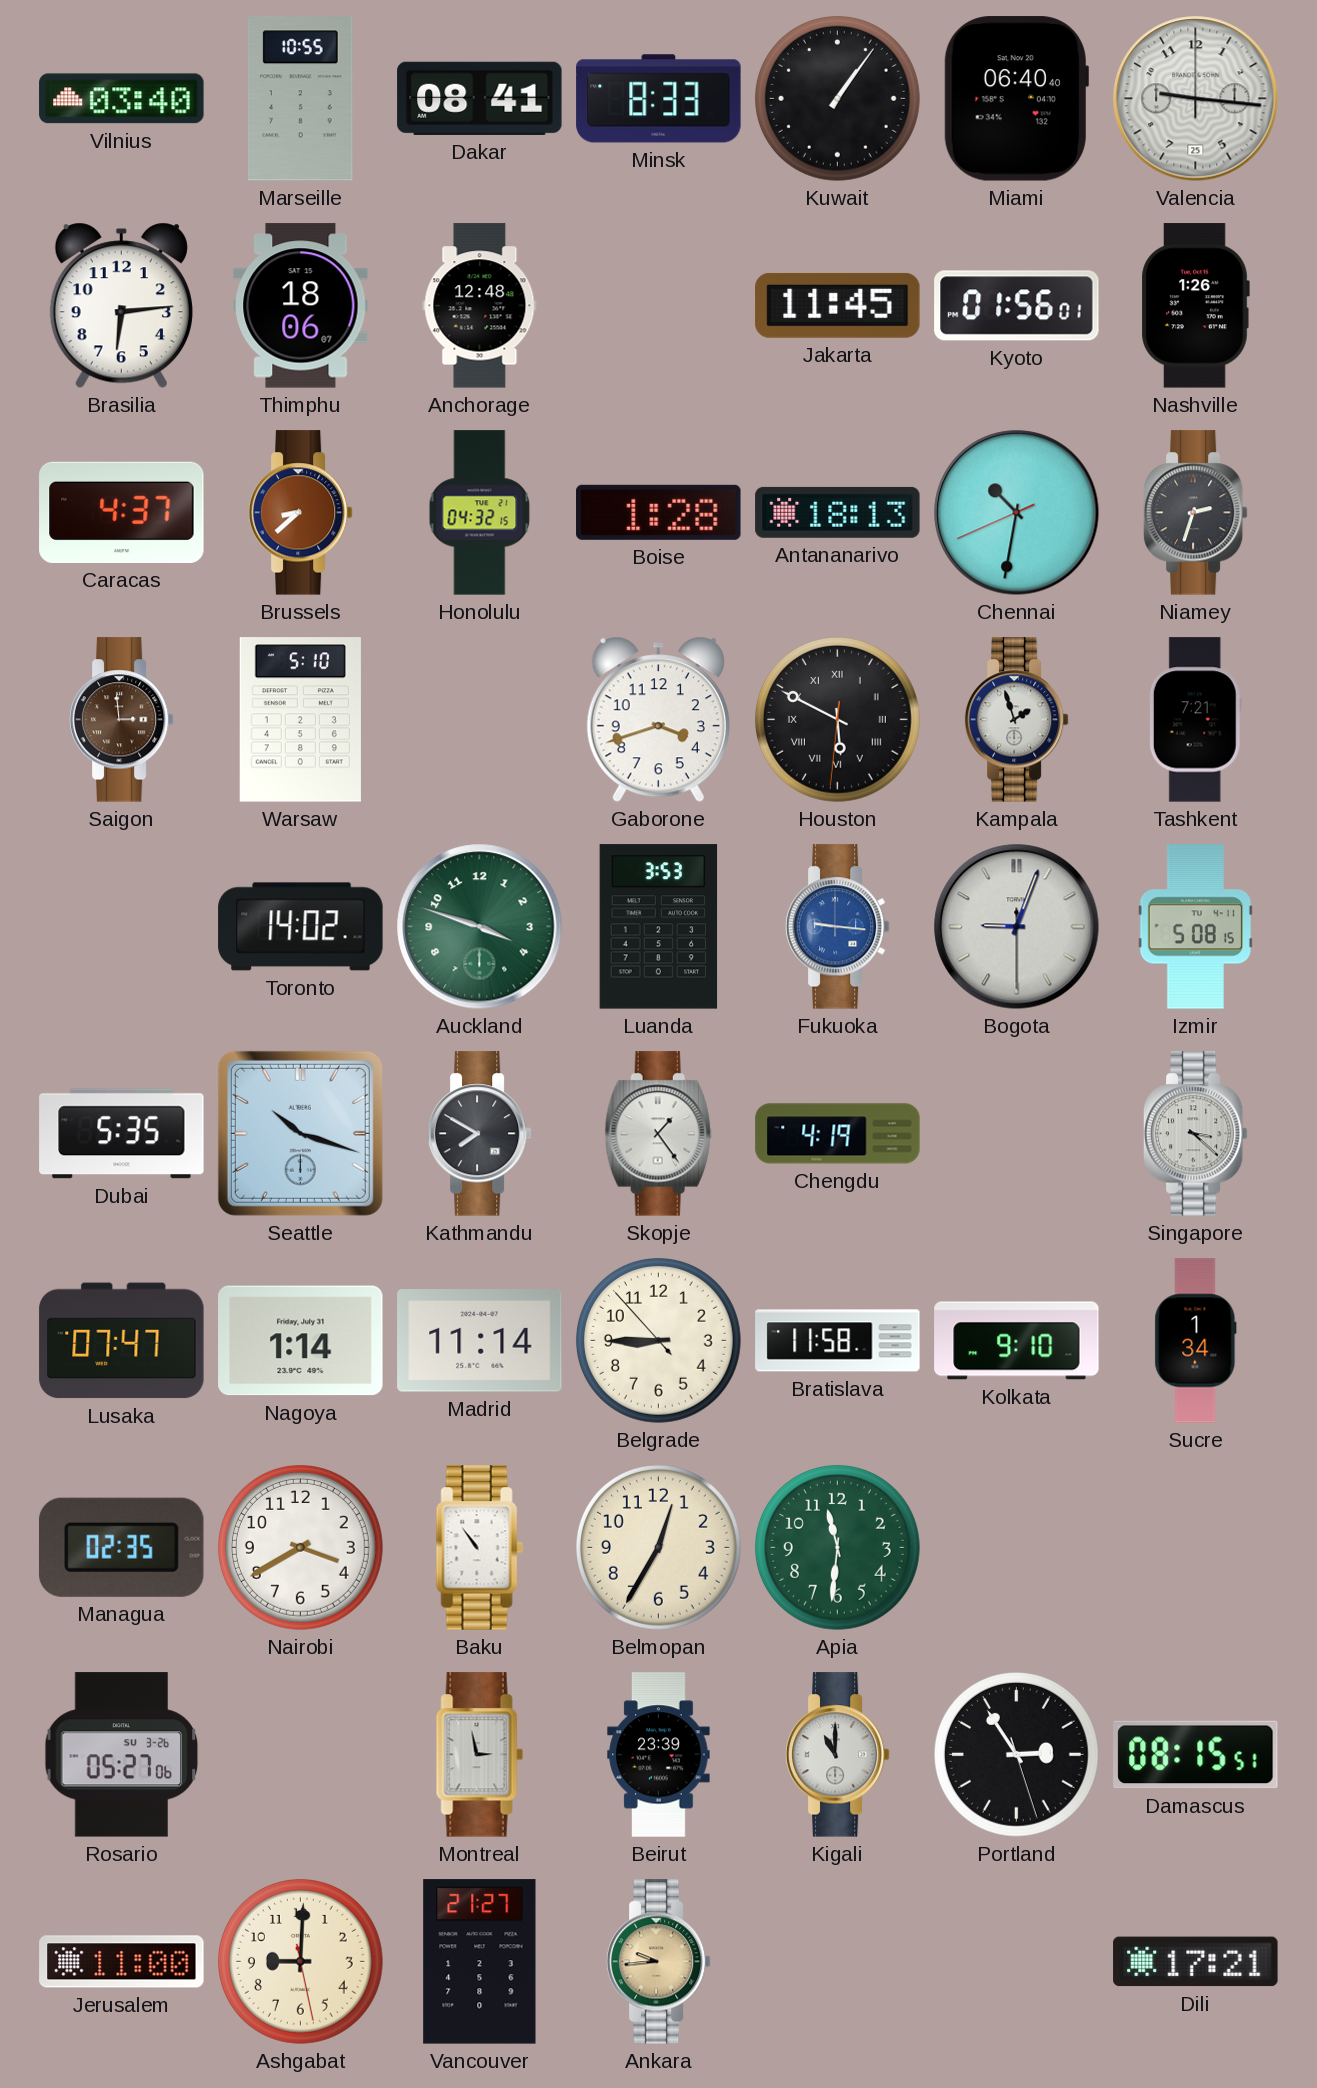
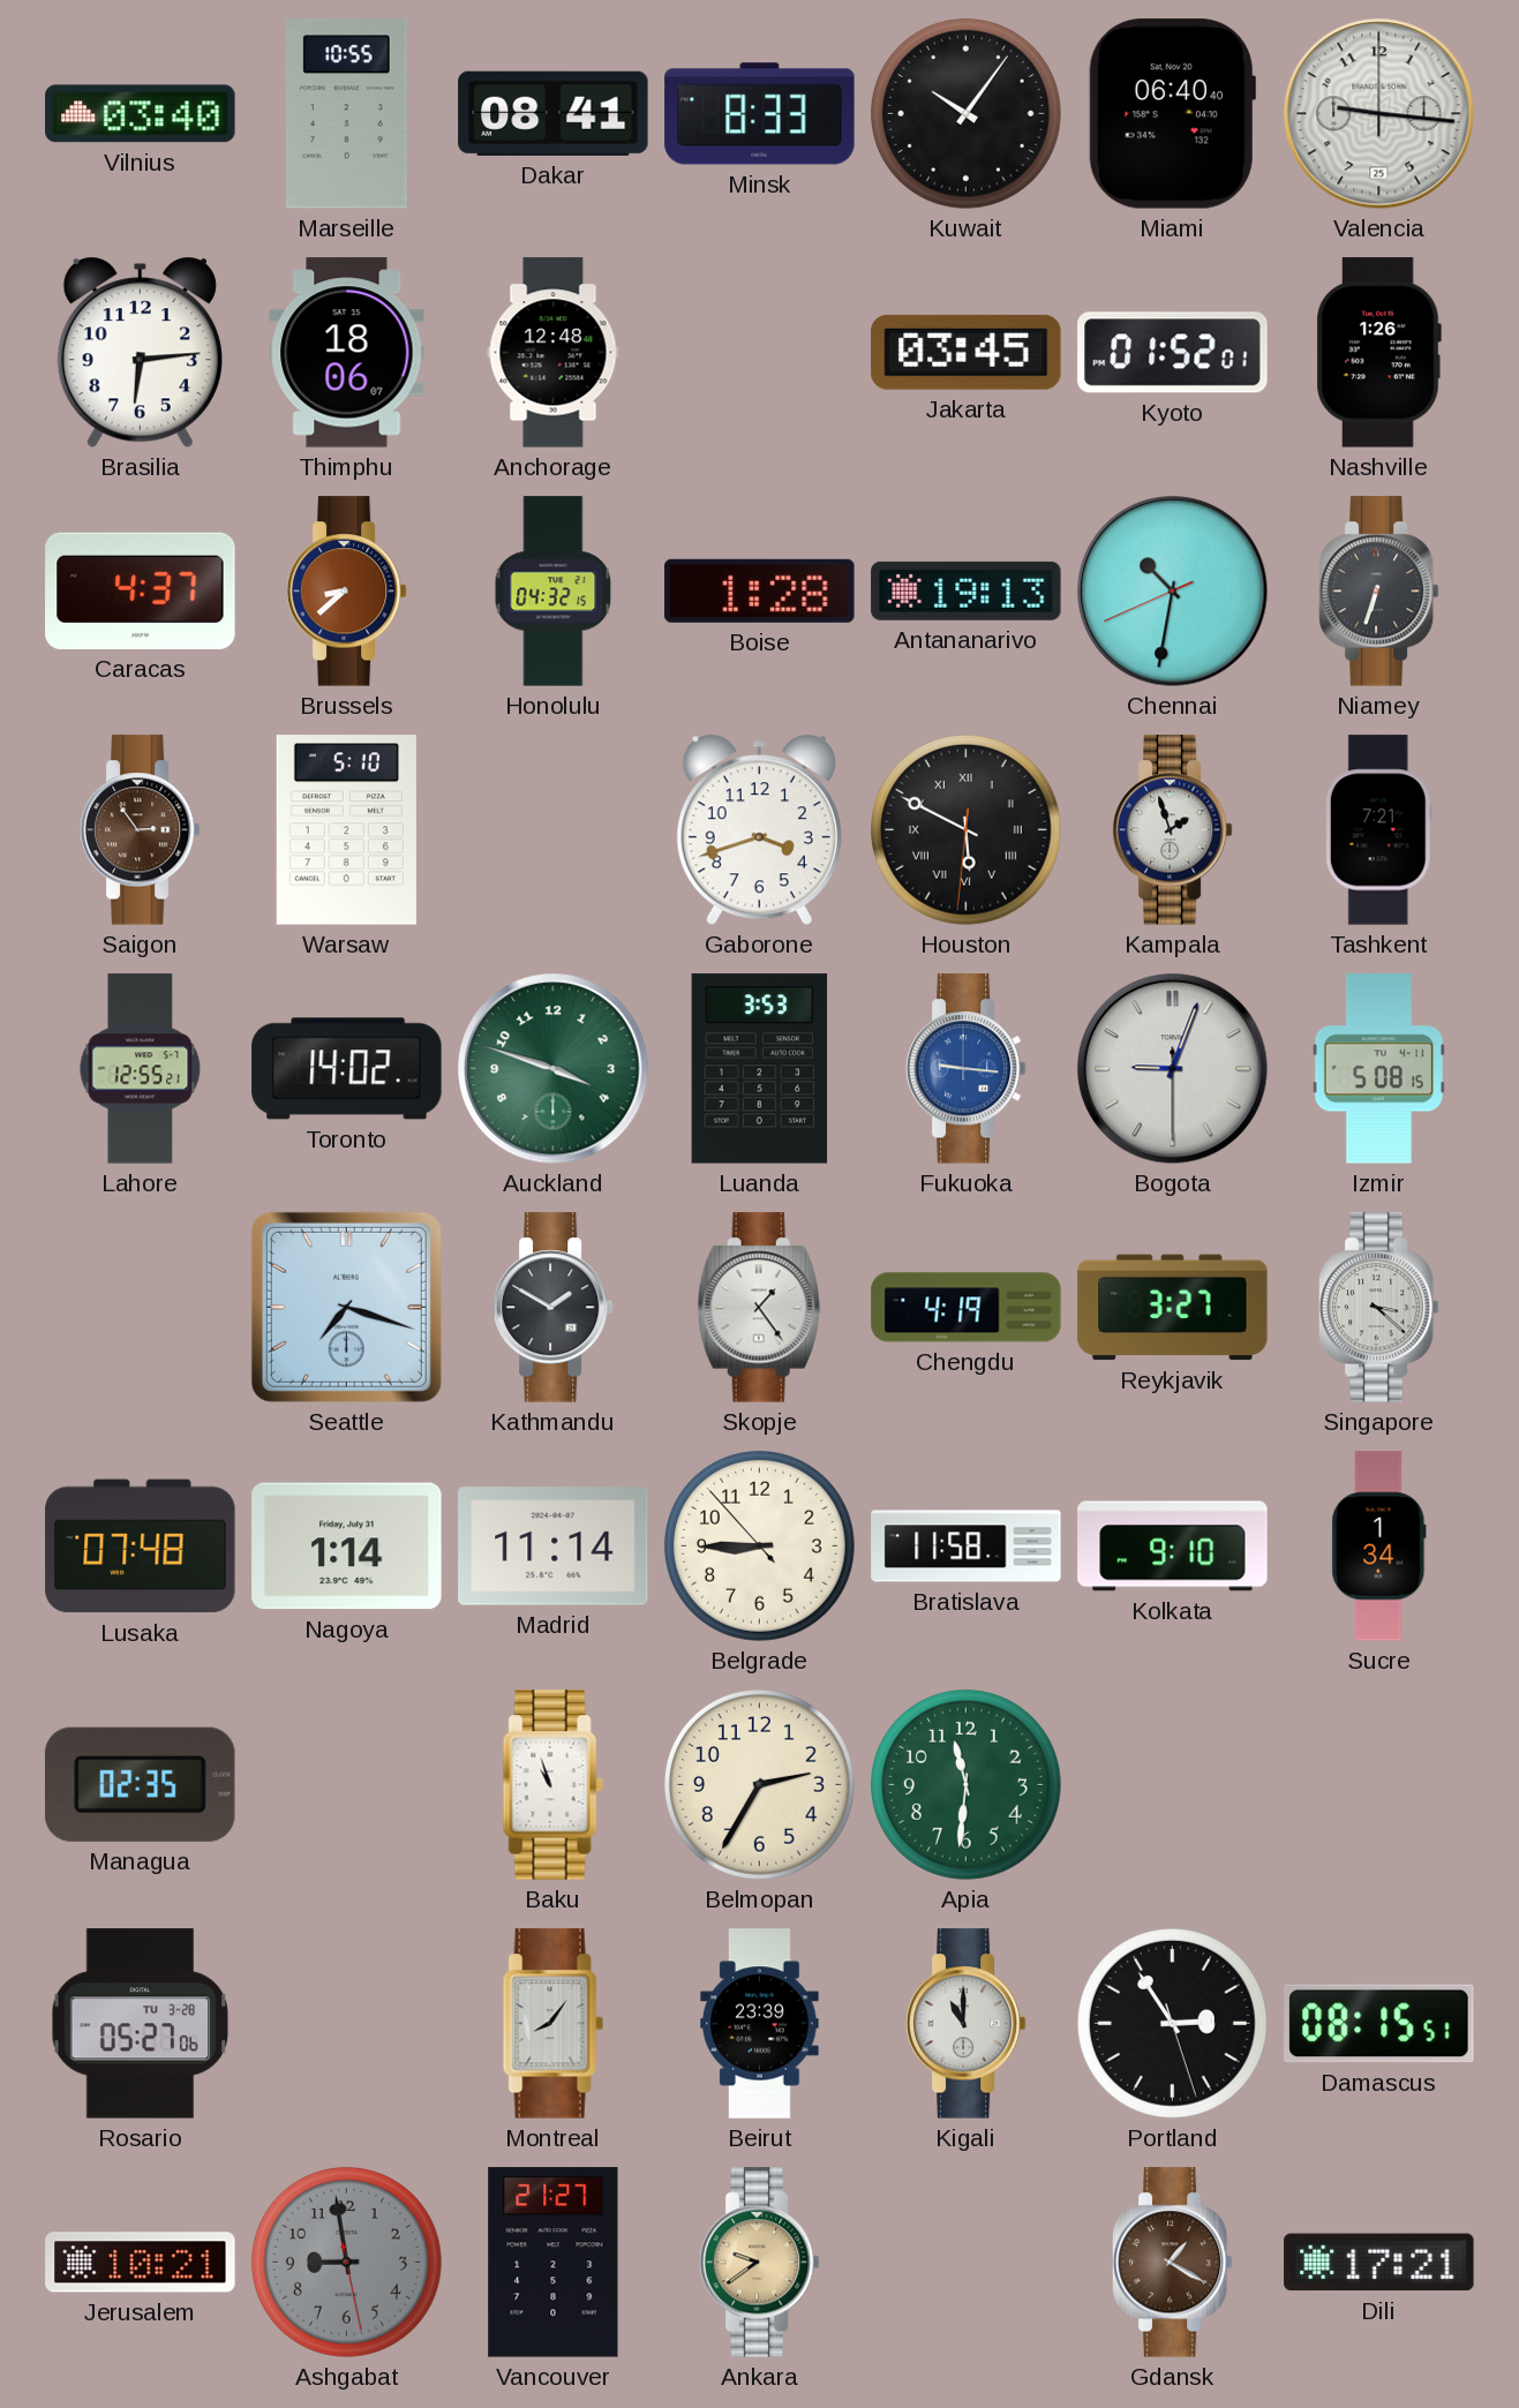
Kuwait: 1:06 -> 10:06 (965, 113)
Jakarta: 11:45 -> 03:45 (967, 352)
Kyoto: 01:56 -> 01:52 (1173, 353)
Antananarivo: 18:13 -> 19:13 (967, 590)
Niamey: 2:33 -> 6:33 (1378, 592)
Saigon: 2:59 -> 2:54 (140, 830)
Lahore: none -> 12:55 (141, 1069)
Dubai: 5:35 -> none (122, 1134)
Seattle: 10:18 -> 7:18 (346, 1307)
Kathmandu: 7:50 -> 1:50 (552, 1308)
Reykjavik: none -> 3:27 (1173, 1308)
Lusaka: 07:47 -> 07:48 (141, 1547)
Nairobi: 3:40 -> none (300, 1547)
Baku: 10:54 -> 10:57 (552, 1785)
Belmopan: 12:35 -> 2:35 (759, 1784)
Rosario date: SU 3-26 -> TU 3-28 (141, 2024)
Montreal: 2:58 -> 8:06 (552, 2024)
Jerusalem: 11:00 -> 10:21 (141, 2263)
Ashgabat: 9:00 -> 8:58 (346, 2262)
Ashgabat dial: cream -> grey (346, 2262)
Ankara: 9:44 -> 9:39 (759, 2263)
Gdansk: none -> 1:20 (1172, 2263)
